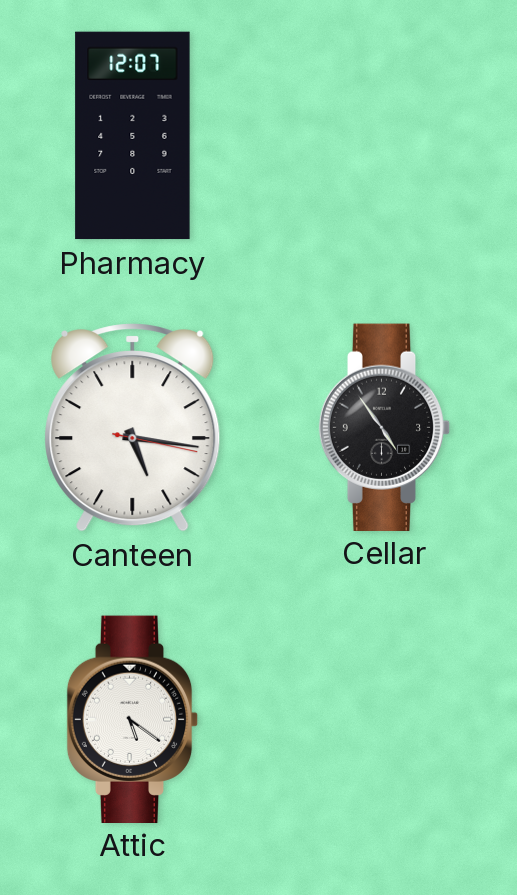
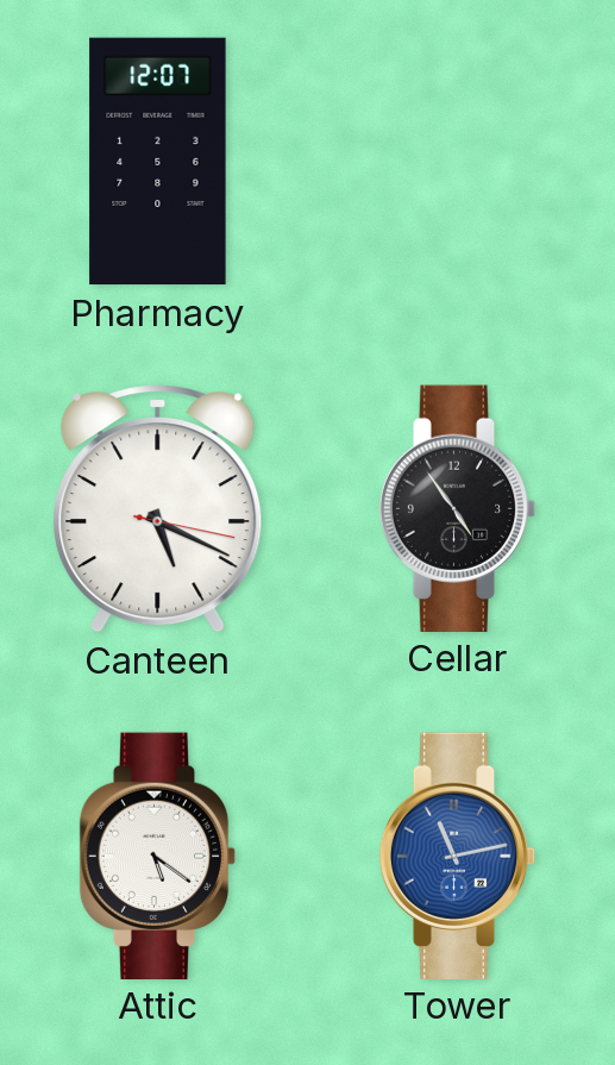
Canteen: 5:16 -> 5:19 (158, 509)
Tower: none -> 11:13 (458, 856)
